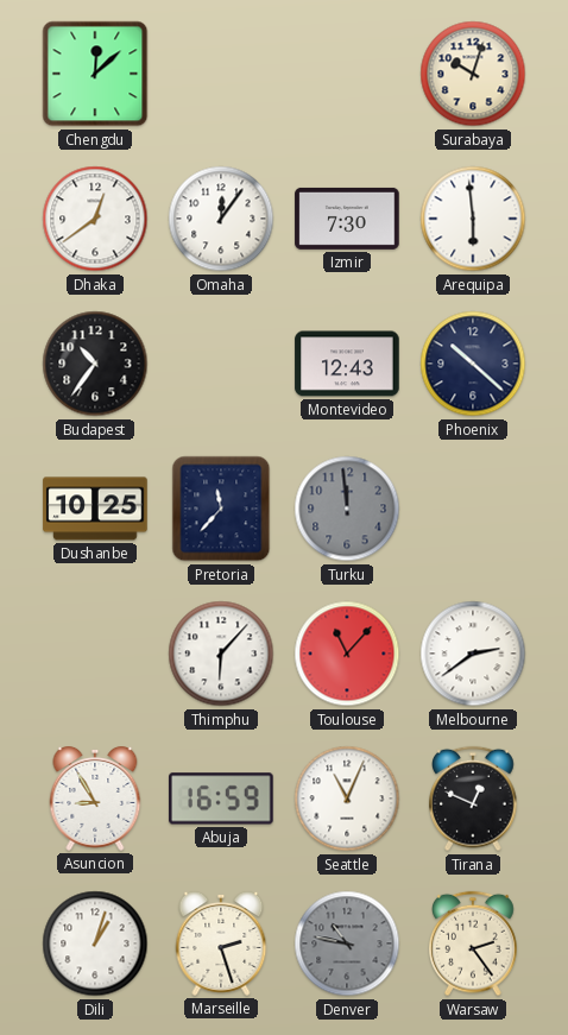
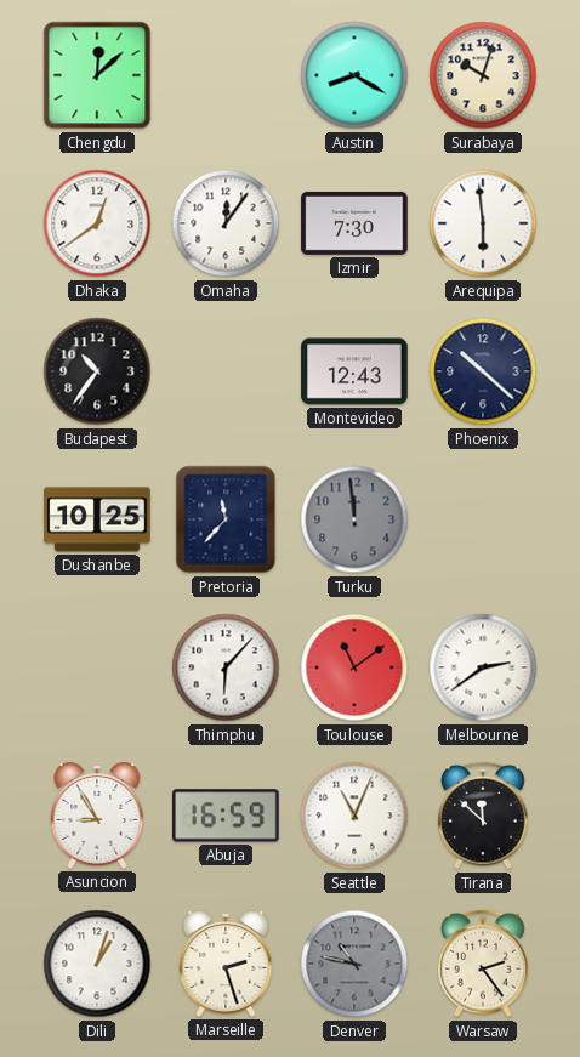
Austin: none -> 8:20 (354, 75)
Toulouse: 11:07 -> 11:09 (354, 667)
Tirana: 12:49 -> 11:52 (484, 816)
